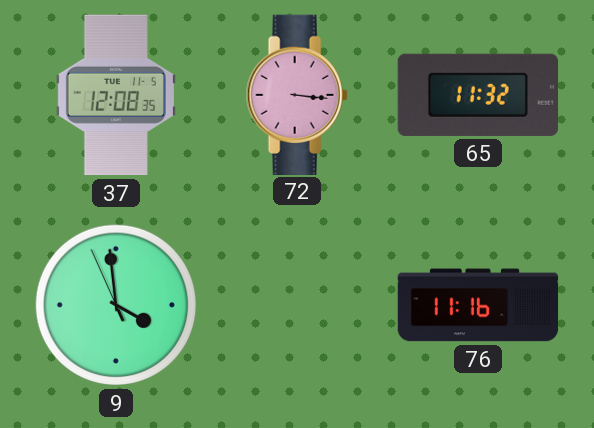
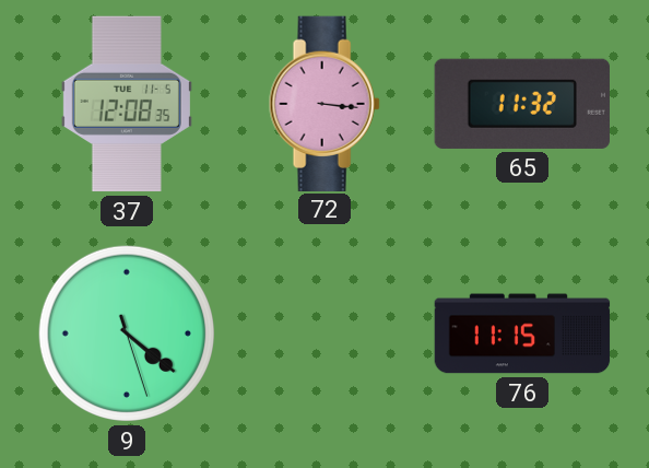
9: 3:58 -> 4:21 (127, 334)
76: 11:16 -> 11:15 (522, 334)
